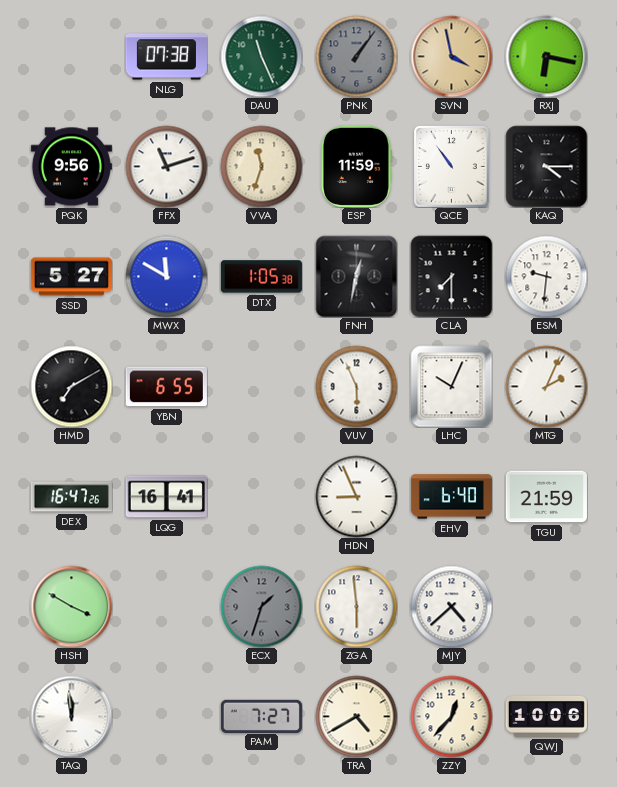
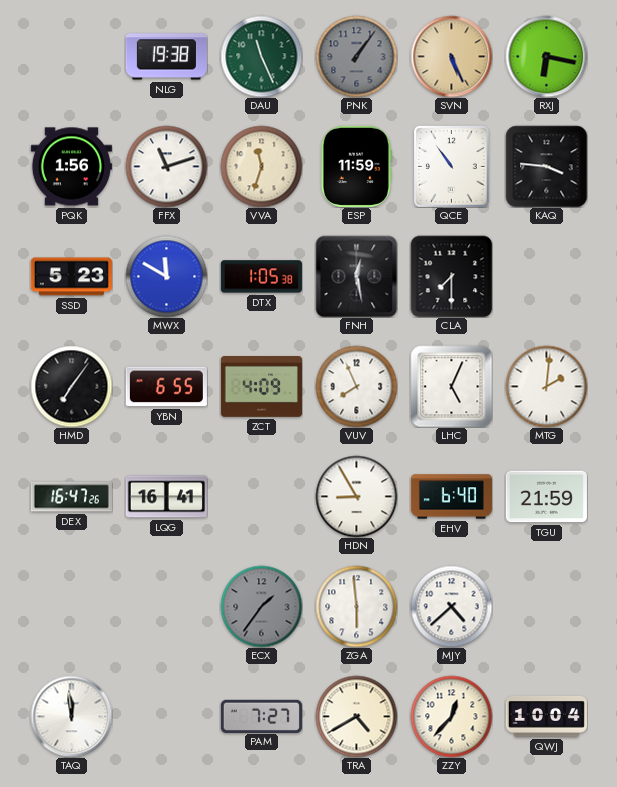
NLG: 07:38 -> 19:38 (166, 57)
SVN: 3:58 -> 5:26 (451, 56)
PQK: 9:56 -> 1:56 (71, 167)
KAQ: 4:15 -> 3:46 (546, 166)
SSD: 5:27 -> 5:23 (71, 277)
FNH: 12:32 -> 12:28 (356, 276)
ESM: 9:31 -> none (546, 276)
HMD: 7:10 -> 7:06 (71, 386)
ZCT: none -> 4:09 (261, 387)
VUV: 5:56 -> 7:56 (356, 386)
LHC: 10:04 -> 5:04 (451, 386)
MTG: 2:04 -> 2:01 (546, 386)
HDN: 8:56 -> 8:55 (356, 496)
HSH: 3:50 -> none (71, 606)
ECX: 1:33 -> 1:36 (261, 606)
QWJ: 10:06 -> 10:04 (546, 717)
